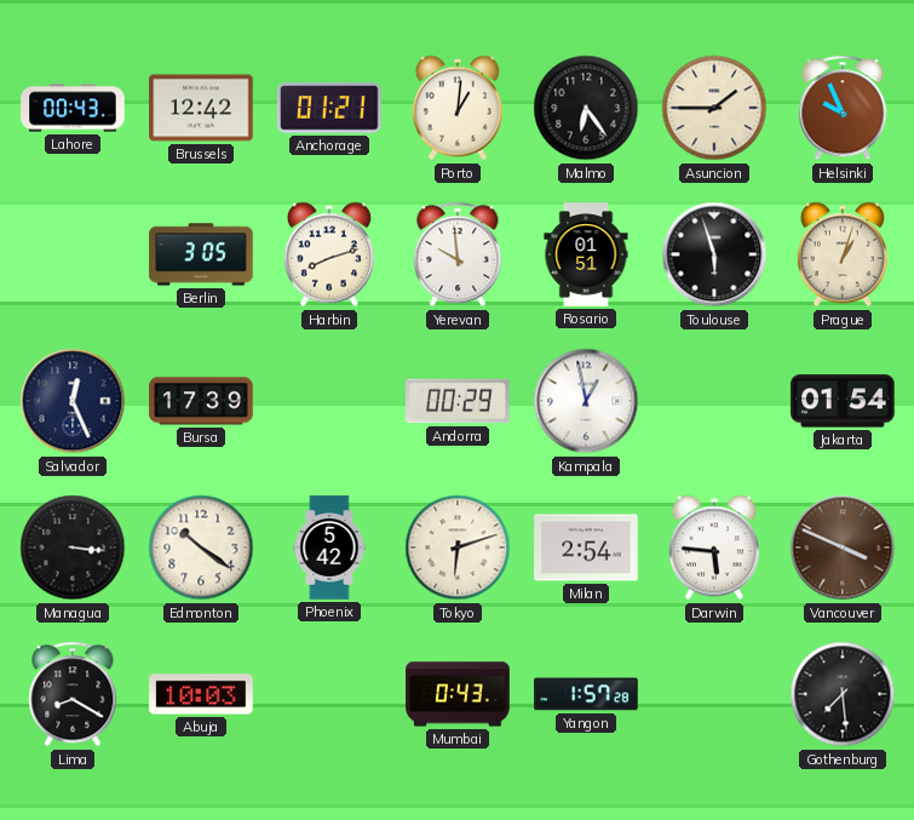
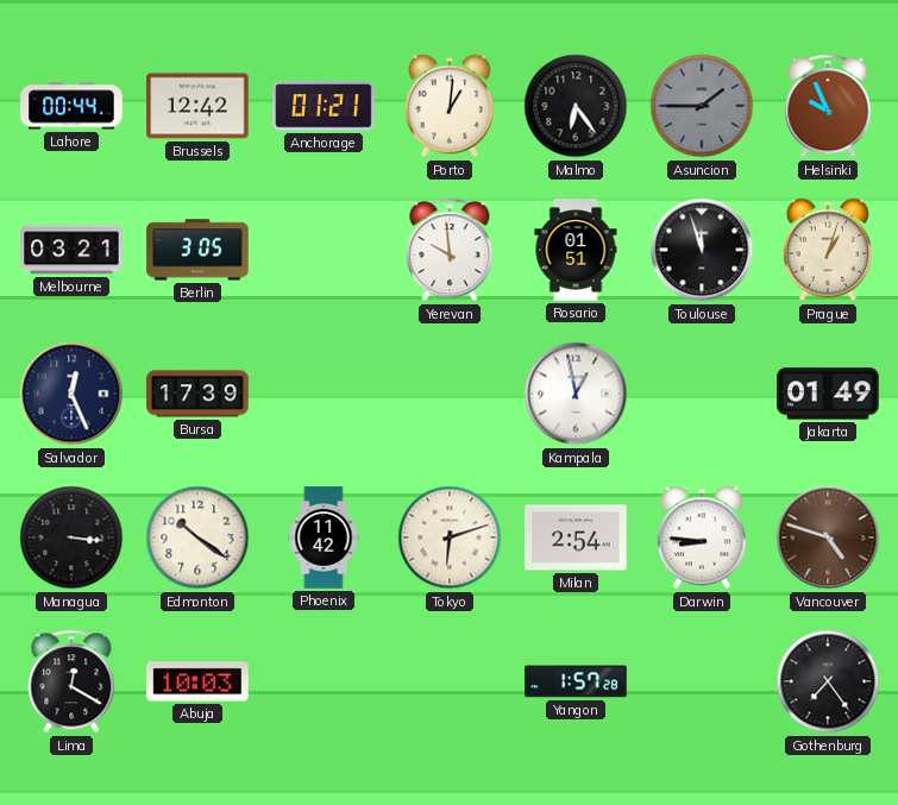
Lahore: 00:43 -> 00:44 (71, 106)
Asuncion dial: cream -> grey (702, 106)
Melbourne: none -> 03:21 (71, 250)
Harbin: 8:12 -> none (329, 254)
Toulouse: 5:57 -> 11:57 (702, 250)
Andorra: 00:29 -> none (458, 401)
Jakarta: 01:54 -> 01:49 (828, 394)
Phoenix: 5:42 -> 11:42 (324, 537)
Darwin: 5:46 -> 8:46 (702, 537)
Vancouver: 3:49 -> 4:48 (828, 537)
Lima: 8:20 -> 12:20 (71, 681)
Mumbai: 0:43 -> none (458, 694)
Gothenburg: 7:29 -> 7:24 (828, 681)
